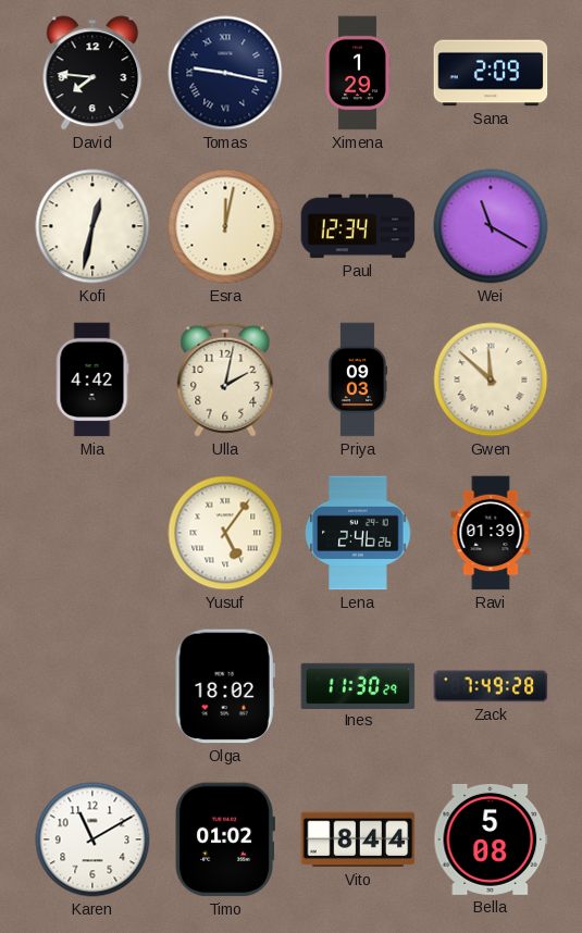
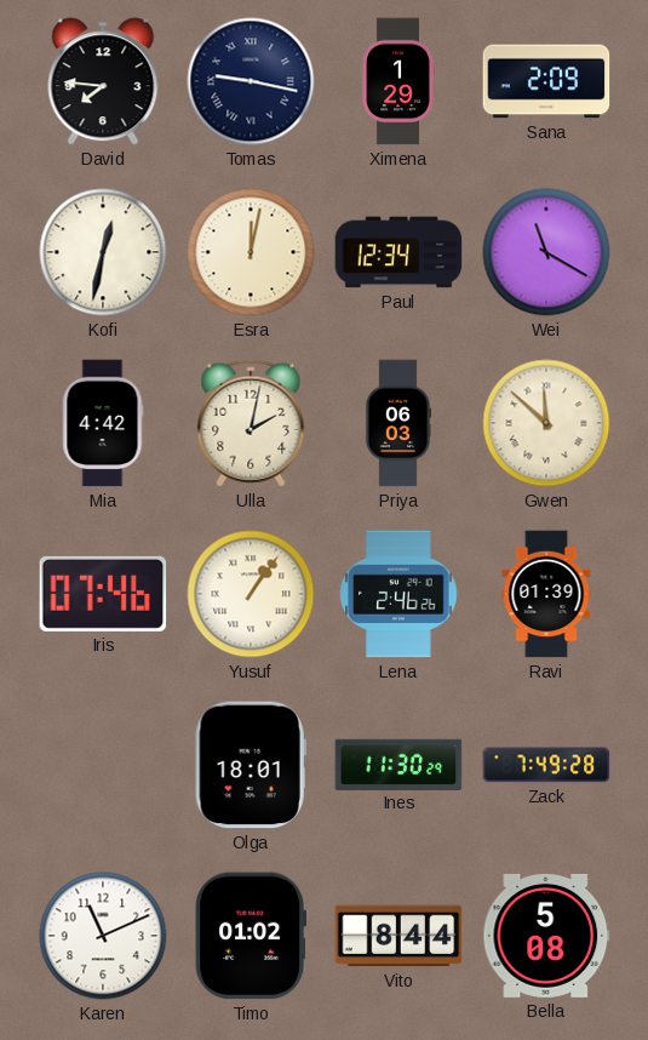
Priya: 09:03 -> 06:03 (398, 423)
Iris: none -> 07:46 (103, 594)
Yusuf: 5:06 -> 1:06 (251, 594)
Olga: 18:02 -> 18:01 (251, 765)
Karen: 11:10 -> 11:11 (103, 936)
